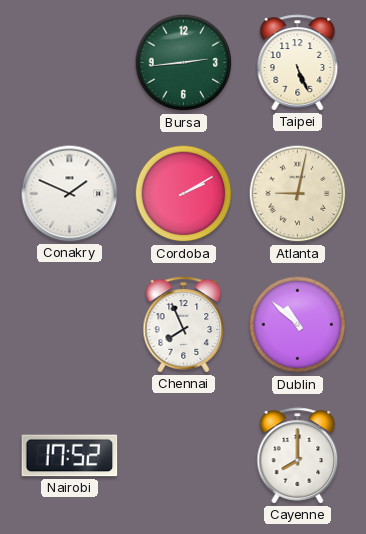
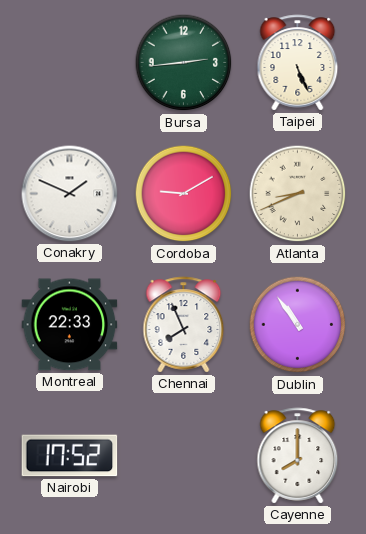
Cordoba: 2:10 -> 9:10 (184, 194)
Atlanta: 9:02 -> 8:41 (298, 194)
Montreal: none -> 22:33 (70, 325)
Dublin: 10:52 -> 10:54 (298, 325)
